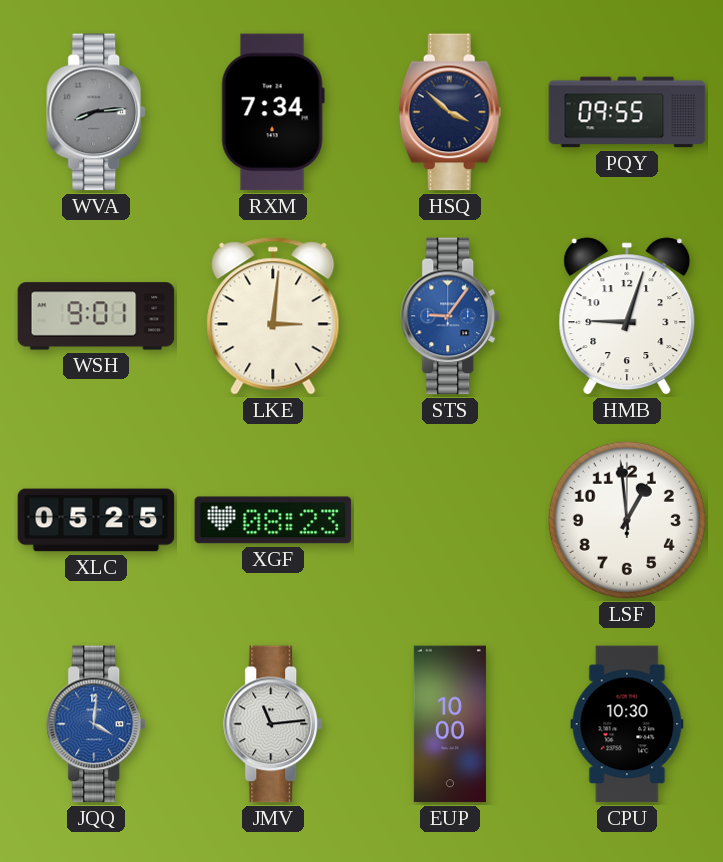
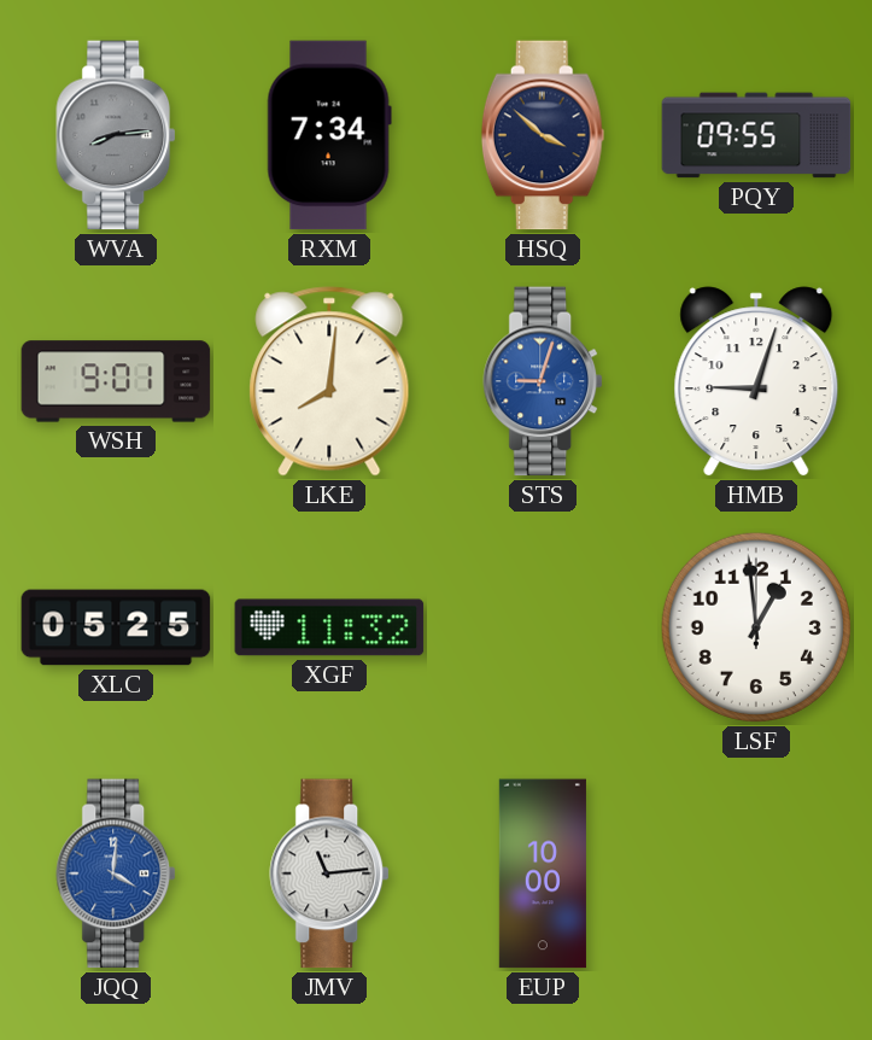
LKE: 3:01 -> 8:01 (329, 381)
STS: 9:06 -> 9:03 (544, 381)
XGF: 08:23 -> 11:32 (329, 627)
CPU: 10:30 -> none (627, 724)
